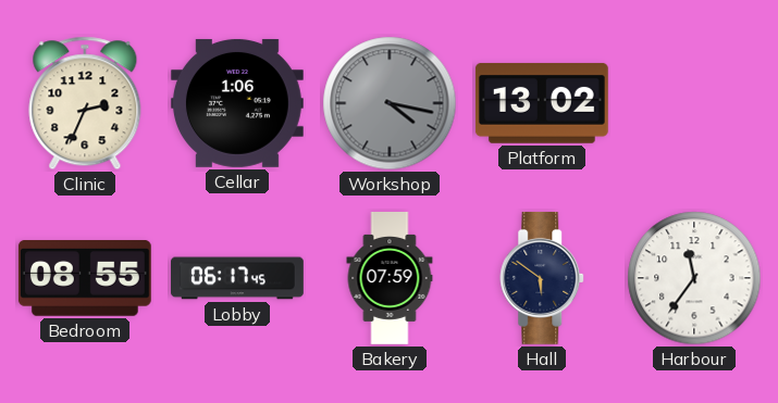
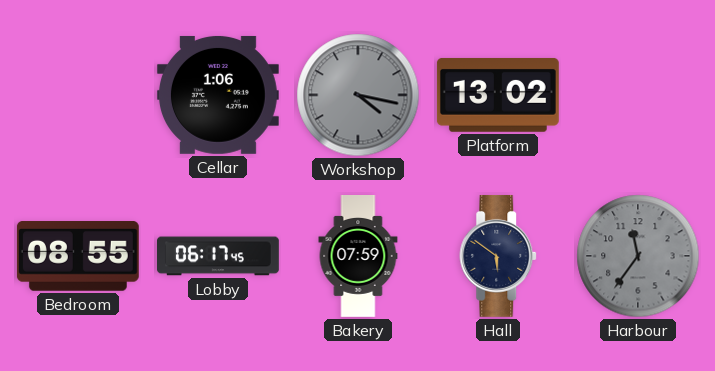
Clinic: 2:34 -> none (85, 103)
Harbour dial: white -> grey (638, 256)
